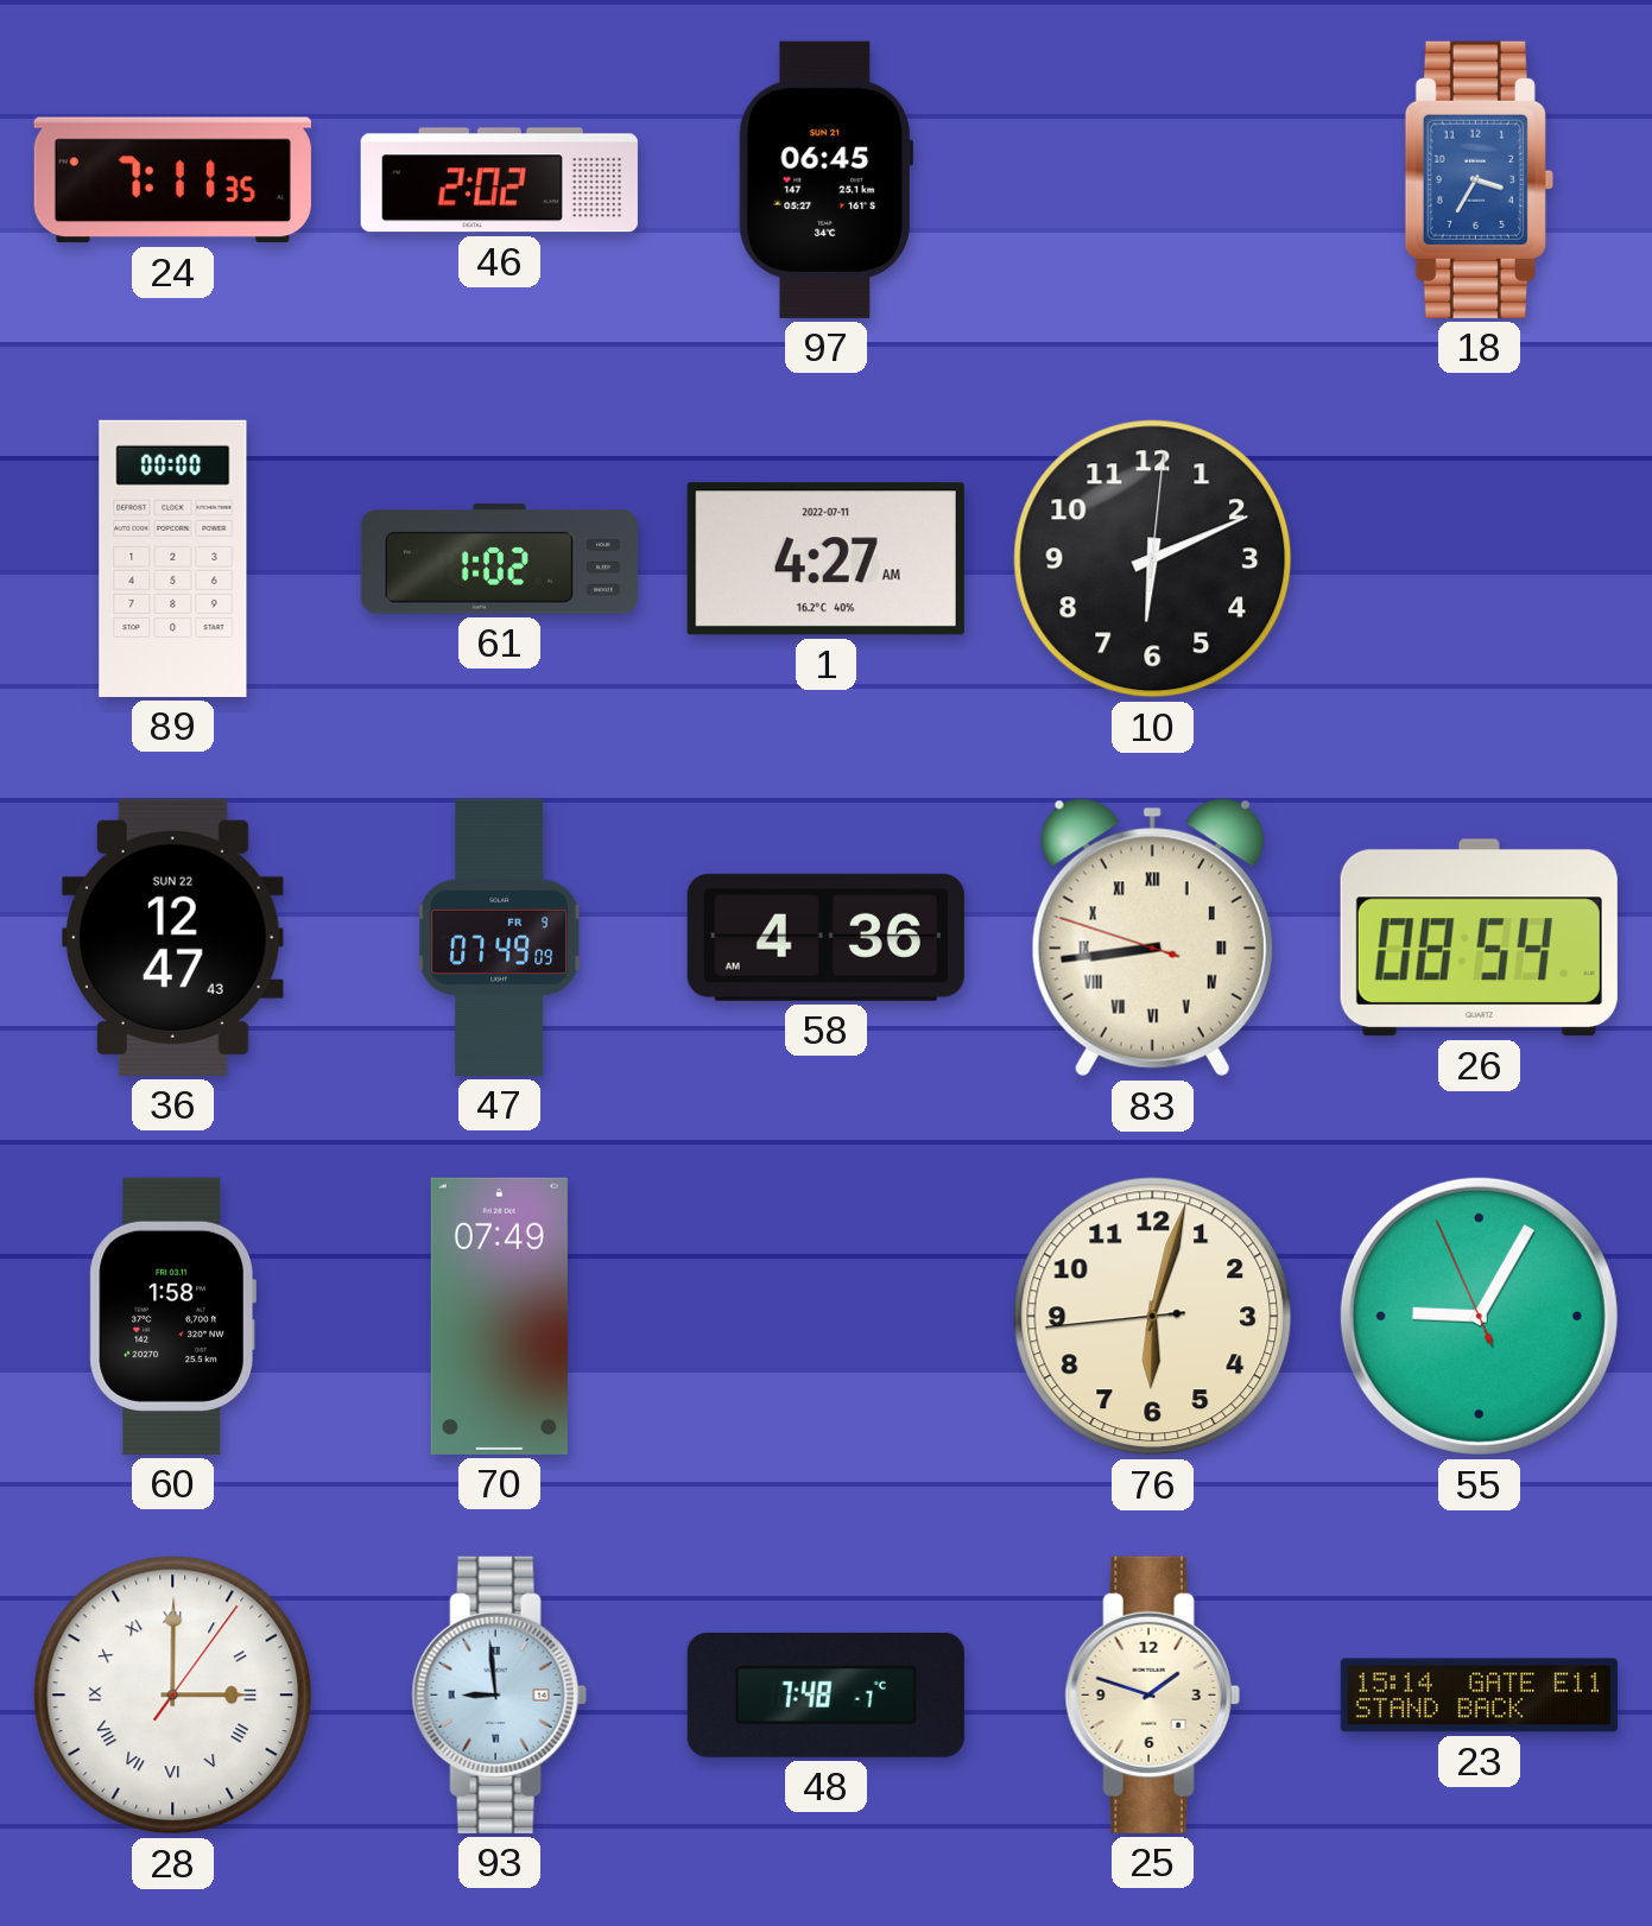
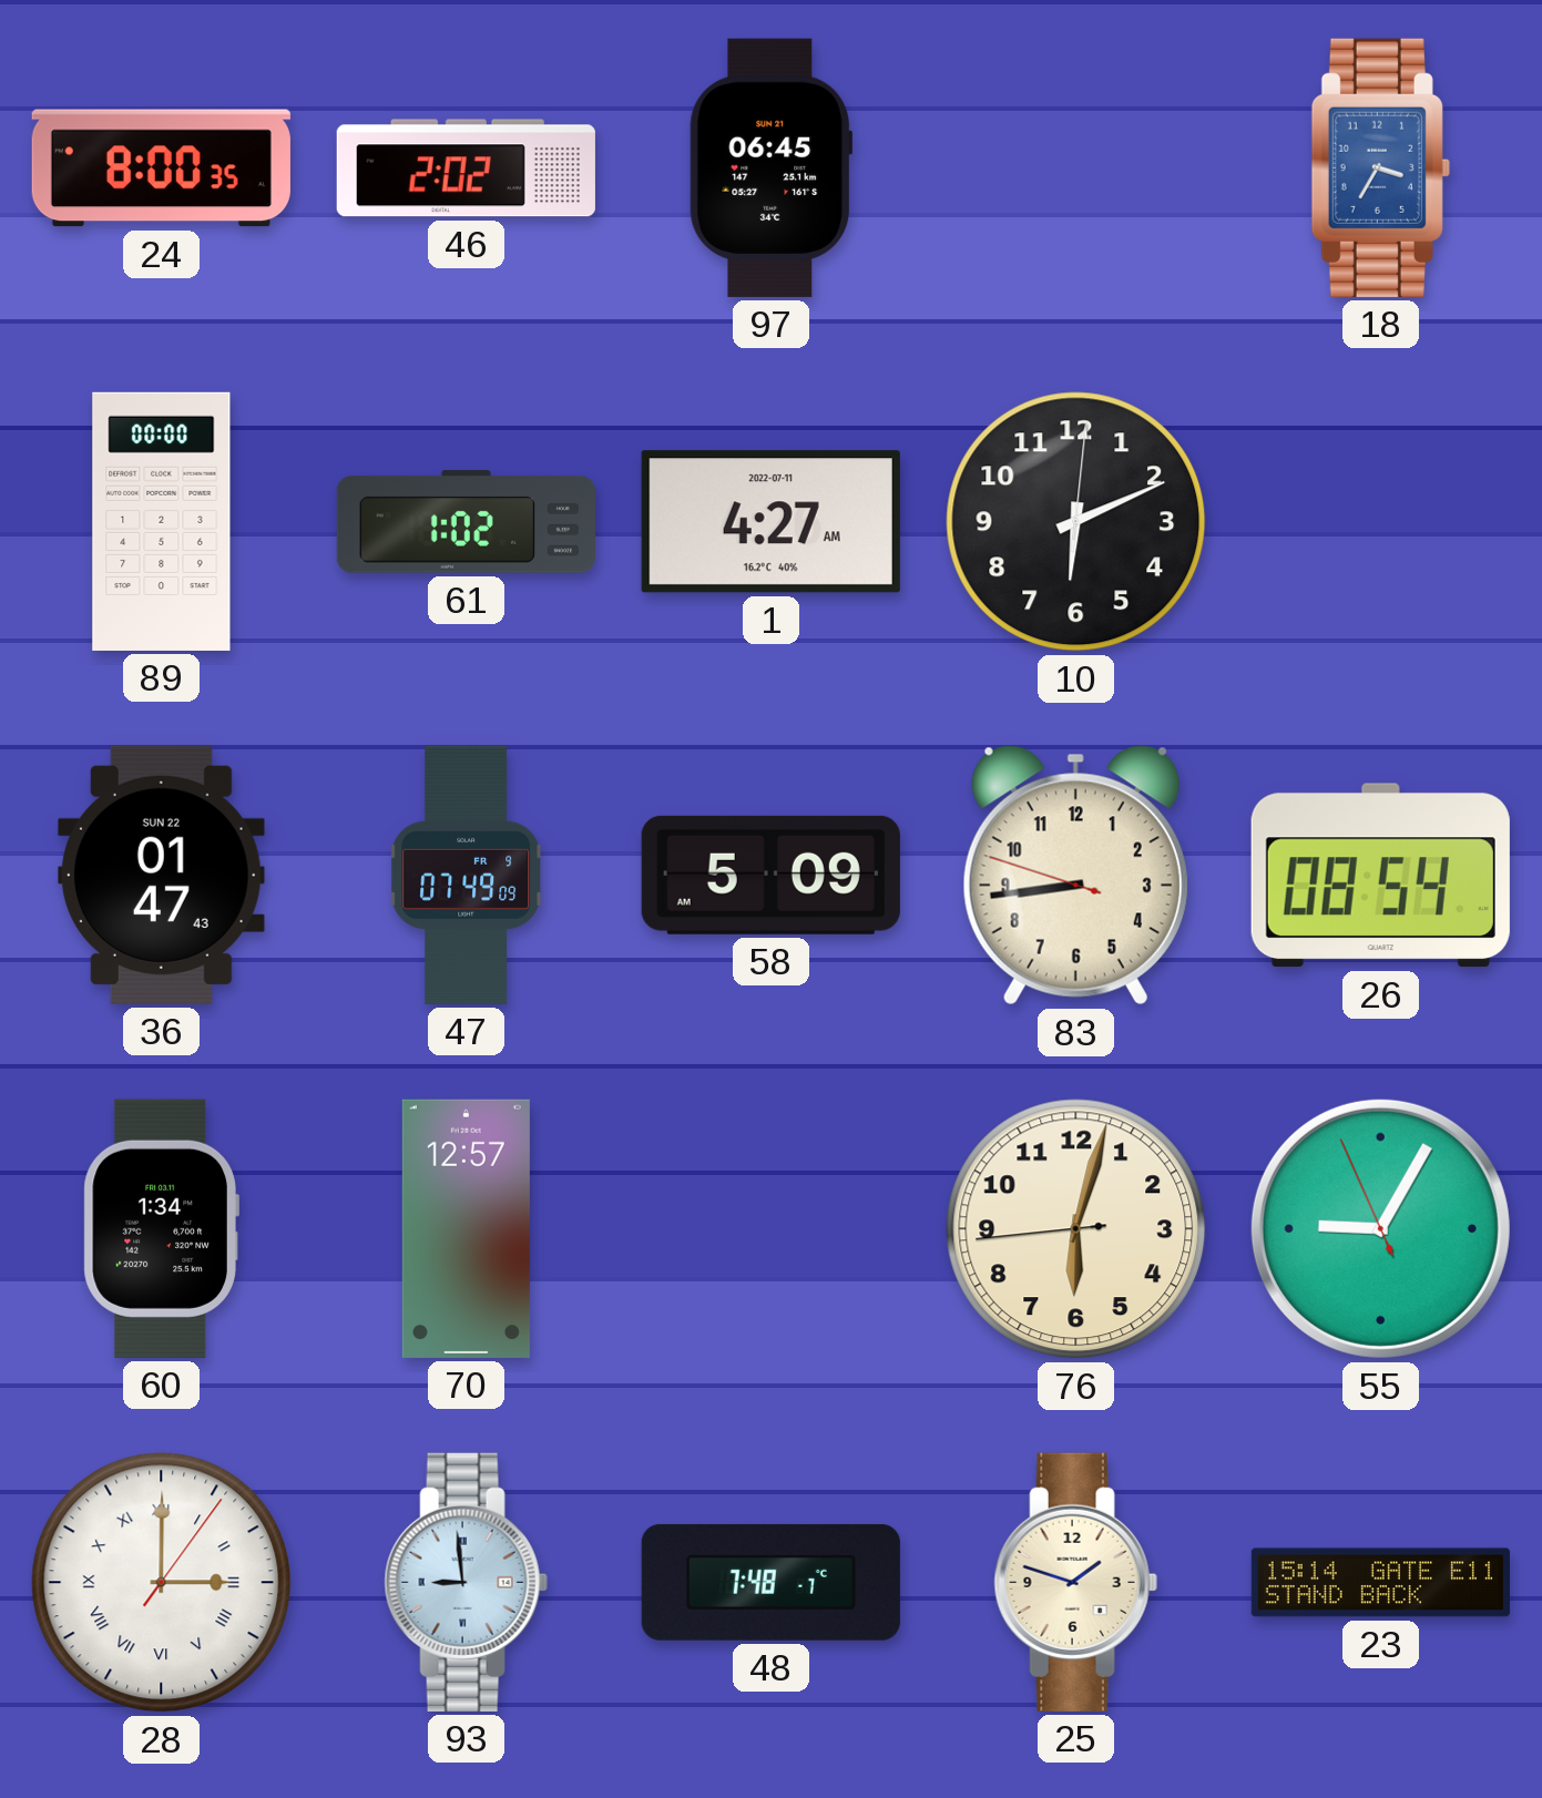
24: 7:11 -> 8:00 (161, 168)
36: 12:47 -> 01:47 (161, 875)
58: 4:36 -> 5:09 (770, 875)
83 numerals: Roman -> Arabic (1075, 876)
60: 1:58 -> 1:34 (161, 1228)
70: 07:49 -> 12:57 (466, 1228)
